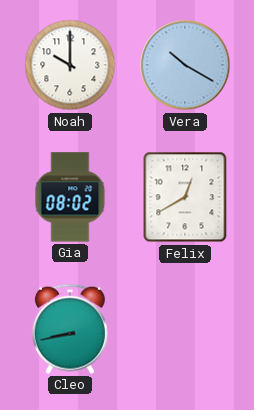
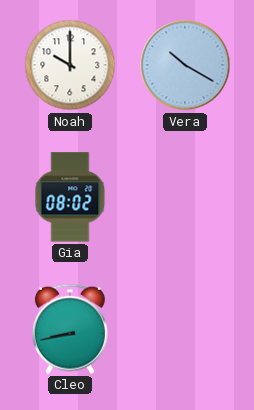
Felix: 12:40 -> none (185, 197)
